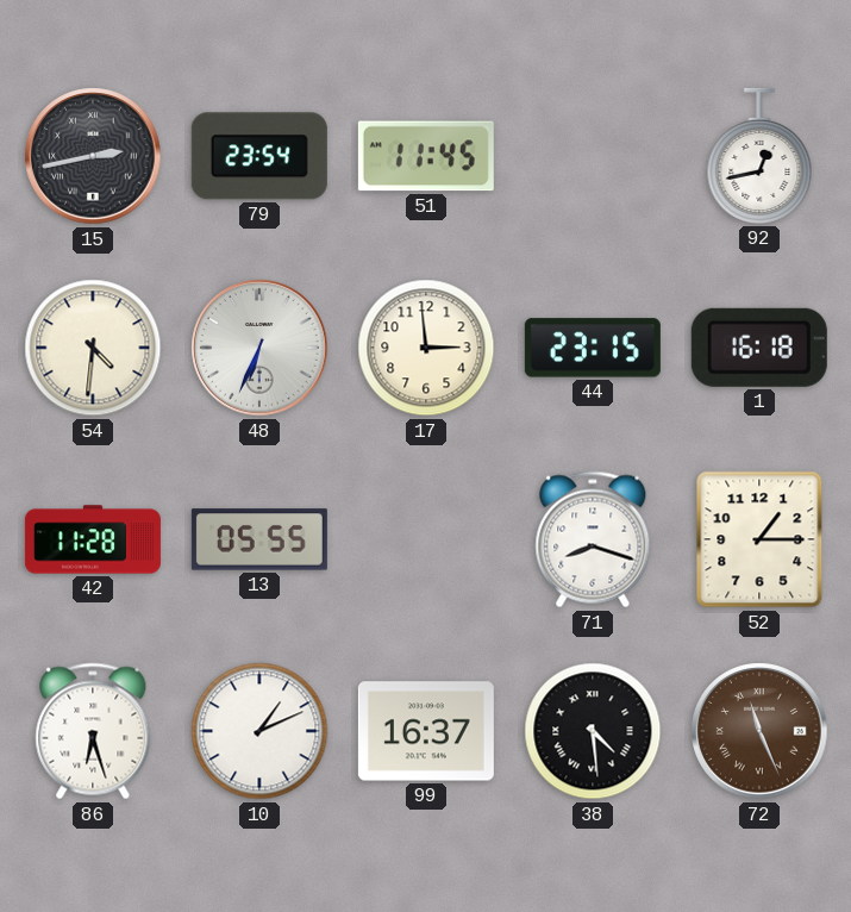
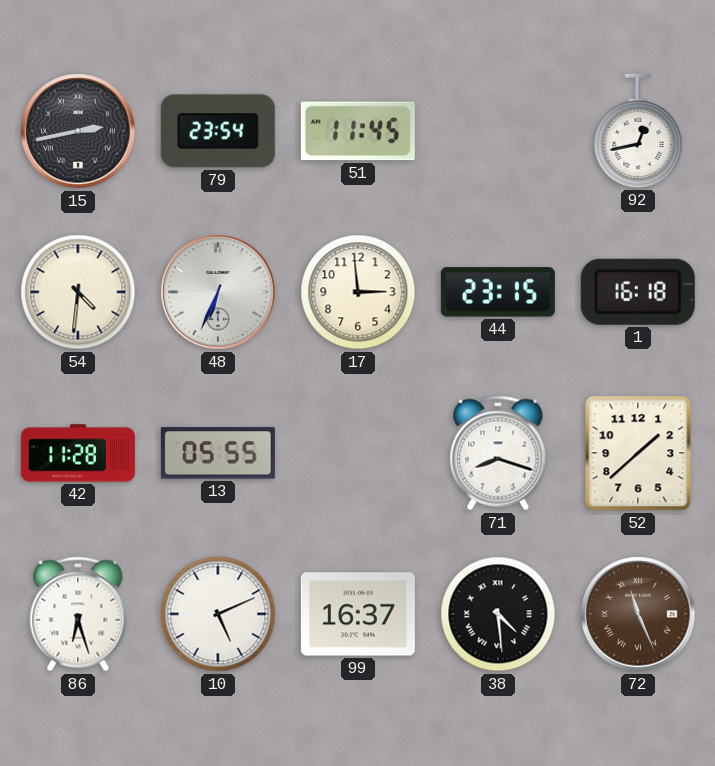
52: 1:15 -> 1:38 (638, 453)
10: 1:11 -> 5:11 (218, 614)
